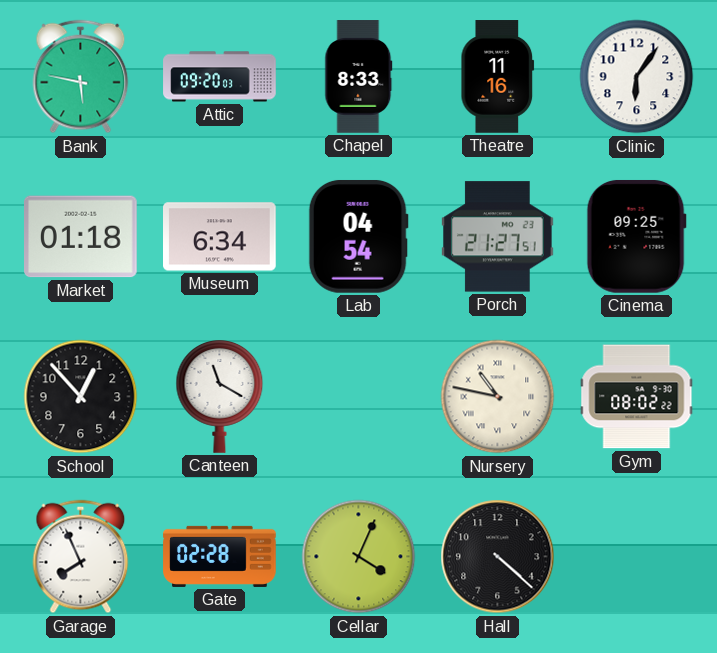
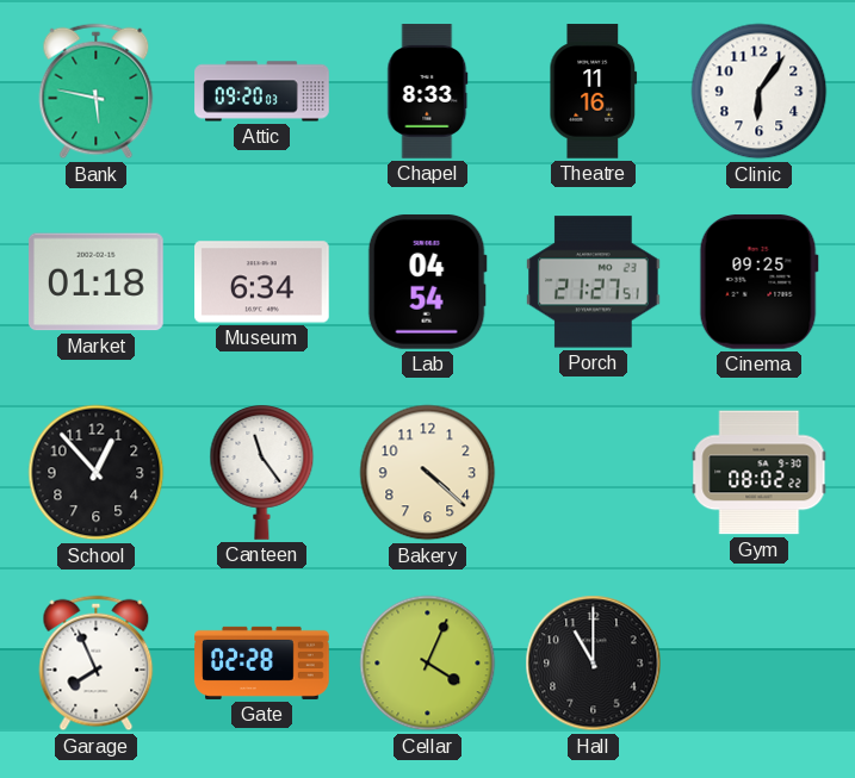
Canteen: 11:20 -> 11:24 (262, 473)
Bakery: none -> 4:22 (428, 473)
Nursery: 10:47 -> none (498, 397)
Hall: 4:22 -> 11:00 (594, 664)
